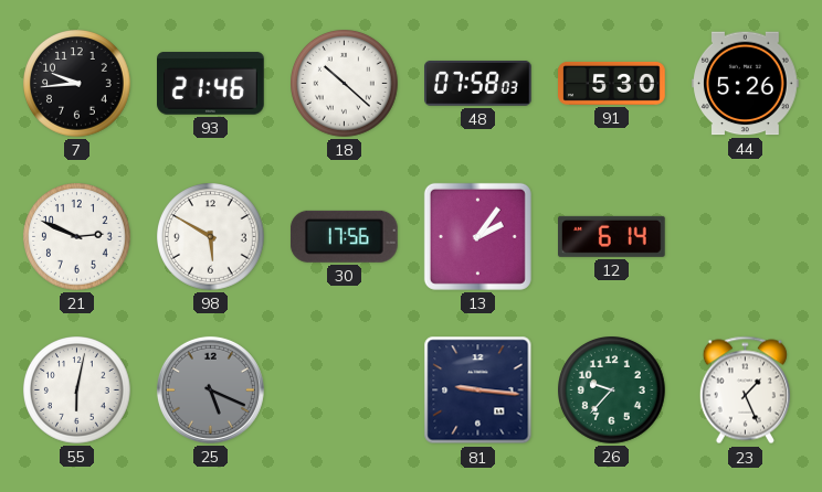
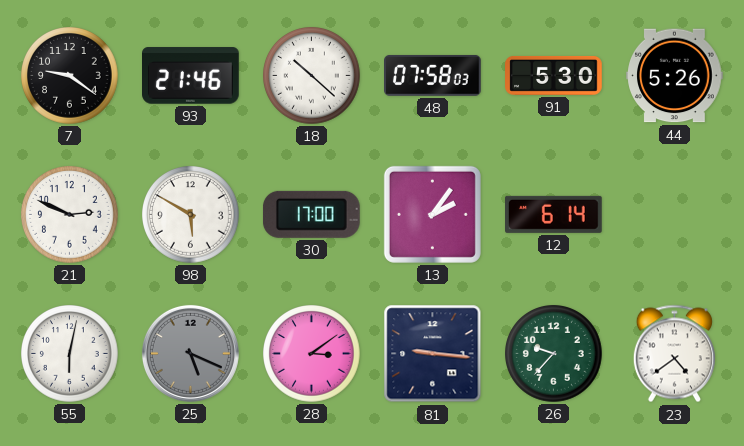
7: 9:44 -> 9:21 (70, 76)
30: 17:56 -> 17:00 (311, 214)
28: none -> 3:09 (312, 354)
23: 1:26 -> 4:39 (674, 354)
